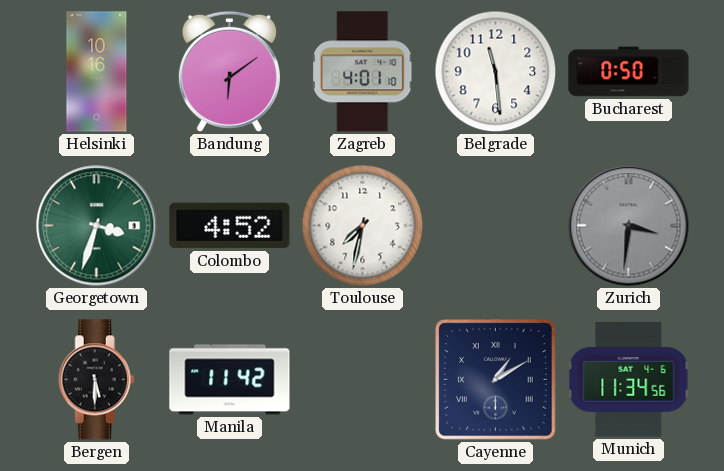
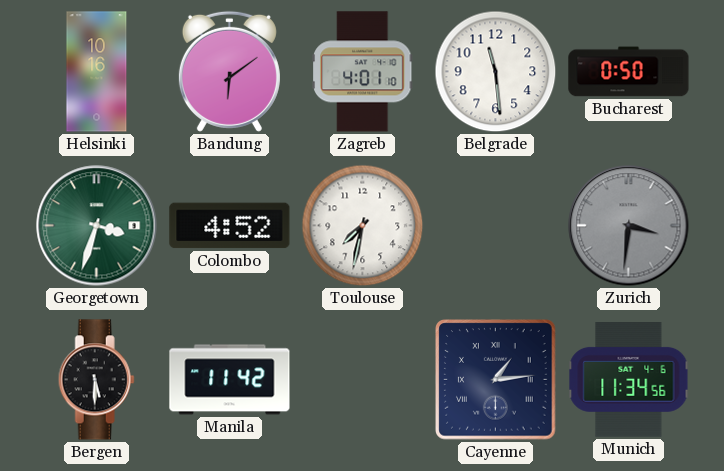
Cayenne: 1:10 -> 1:14 (496, 380)
